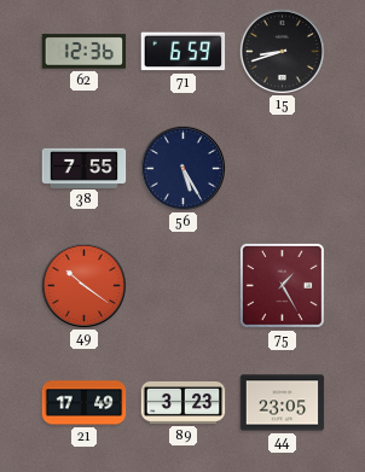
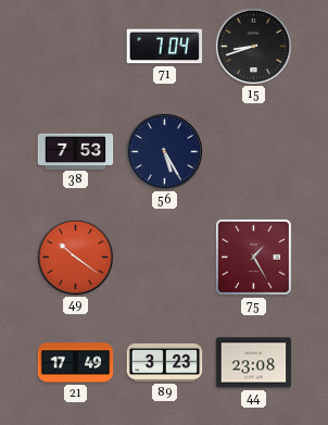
62: 12:36 -> none (85, 52)
71: 6:59 -> 7:04 (165, 47)
38: 7:55 -> 7:53 (76, 151)
44: 23:05 -> 23:08 (254, 363)
